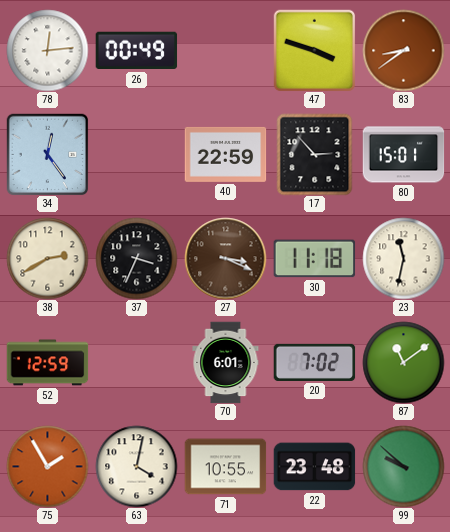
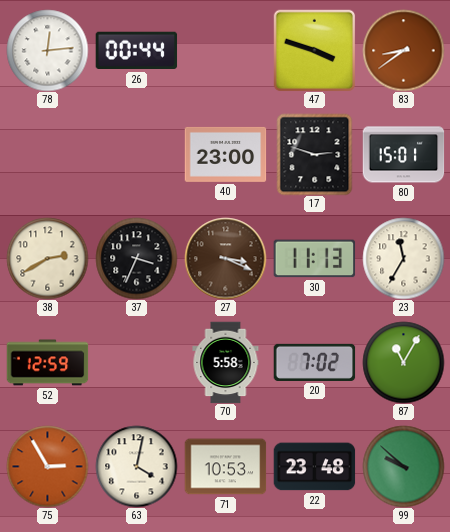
26: 00:49 -> 00:44 (136, 51)
34: 12:24 -> none (47, 154)
40: 22:59 -> 23:00 (225, 154)
17: 2:53 -> 2:48 (315, 154)
30: 11:18 -> 11:13 (314, 259)
23: 11:32 -> 11:35 (403, 258)
70: 6:01 -> 5:58 (226, 362)
87: 11:09 -> 11:05 (403, 362)
75: 1:55 -> 2:55 (47, 466)
71: 10:55 -> 10:53 (225, 467)
